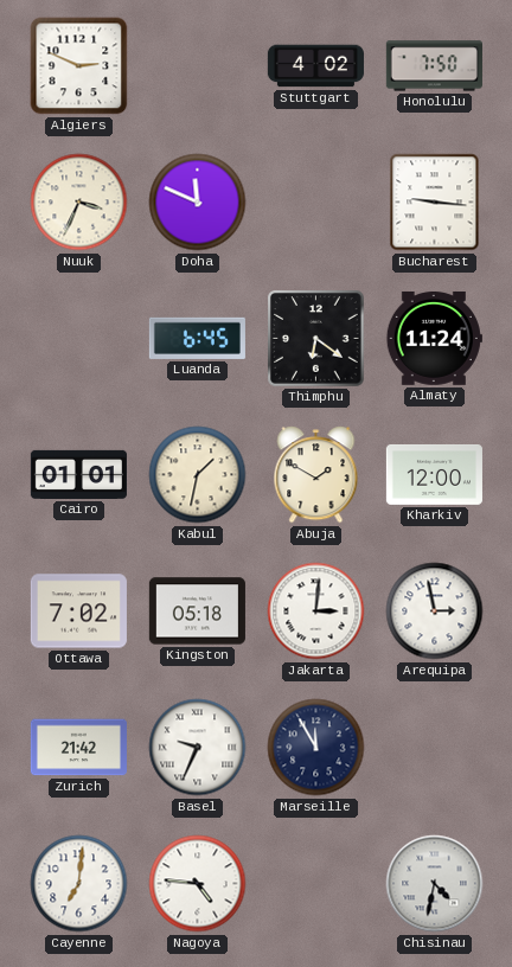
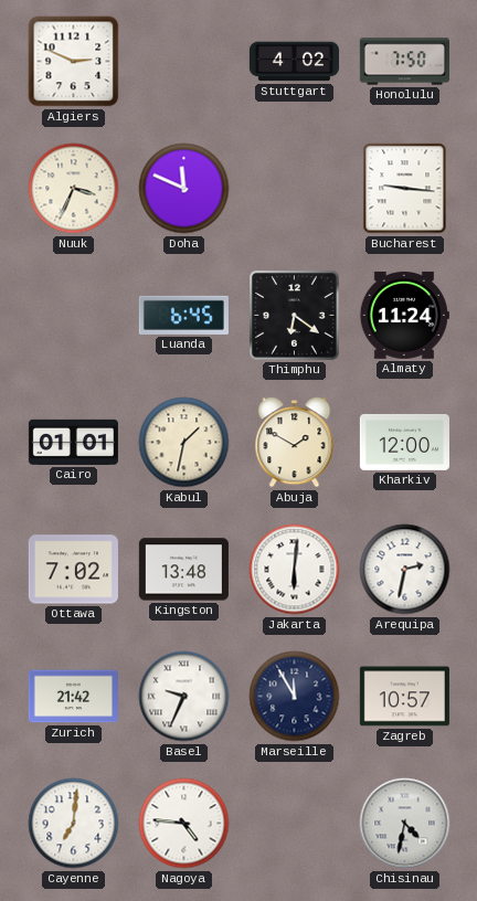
Kingston: 05:18 -> 13:48 (183, 570)
Jakarta: 3:01 -> 6:01 (295, 570)
Arequipa: 2:58 -> 2:32 (405, 570)
Zagreb: none -> 10:57 (404, 697)
